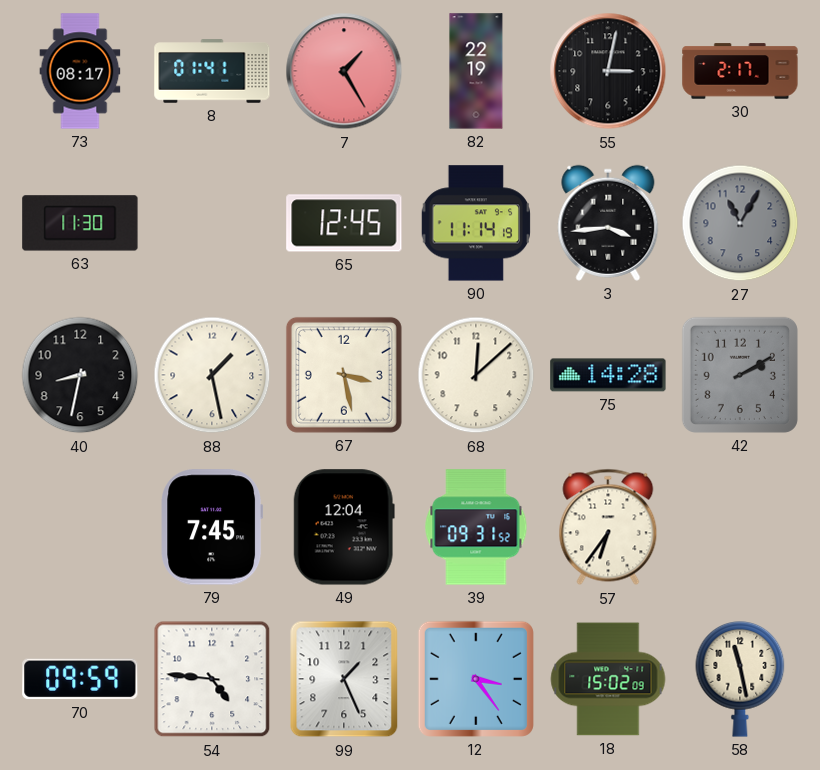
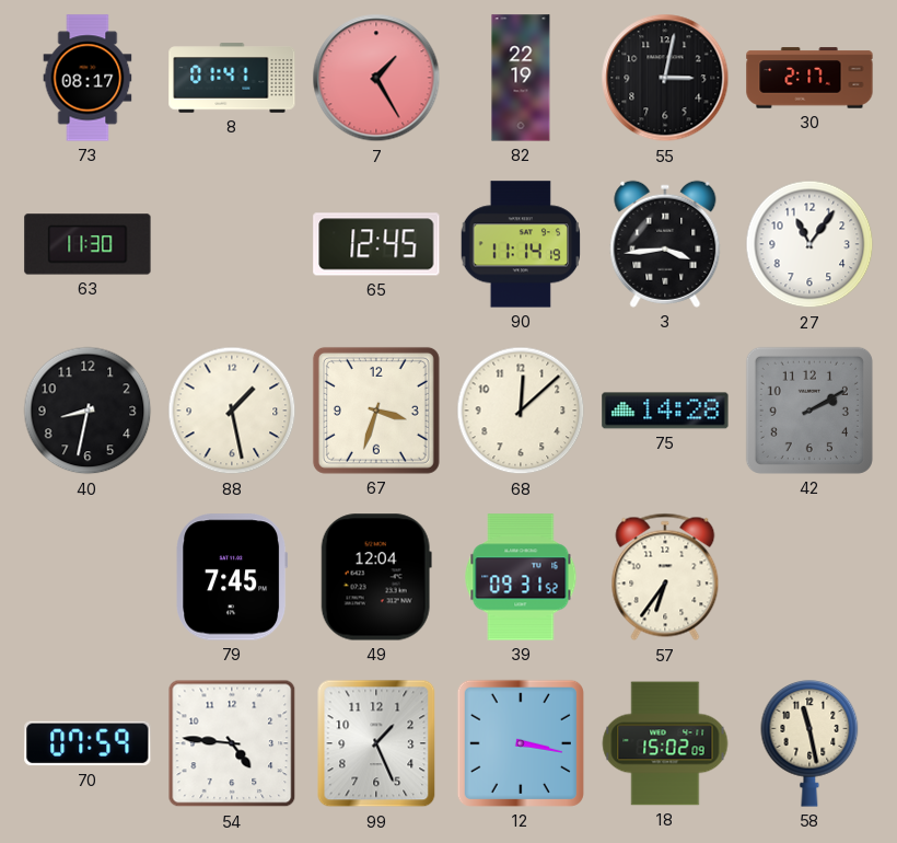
27: 11:05 -> 11:06 (809, 244)
27 dial: grey -> white (809, 244)
67: 3:28 -> 3:33 (376, 411)
70: 09:59 -> 07:59 (88, 743)
12: 3:24 -> 3:17 (521, 743)
